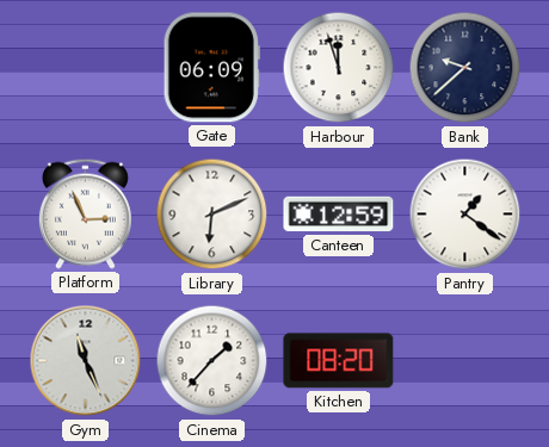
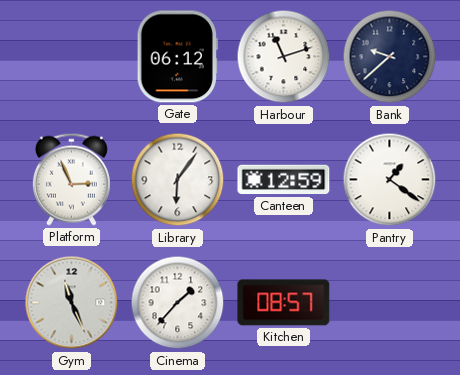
Gate: 06:09 -> 06:12 (177, 57)
Harbour: 11:57 -> 11:12 (284, 57)
Library: 6:11 -> 6:06 (178, 180)
Kitchen: 08:20 -> 08:57 (284, 303)
